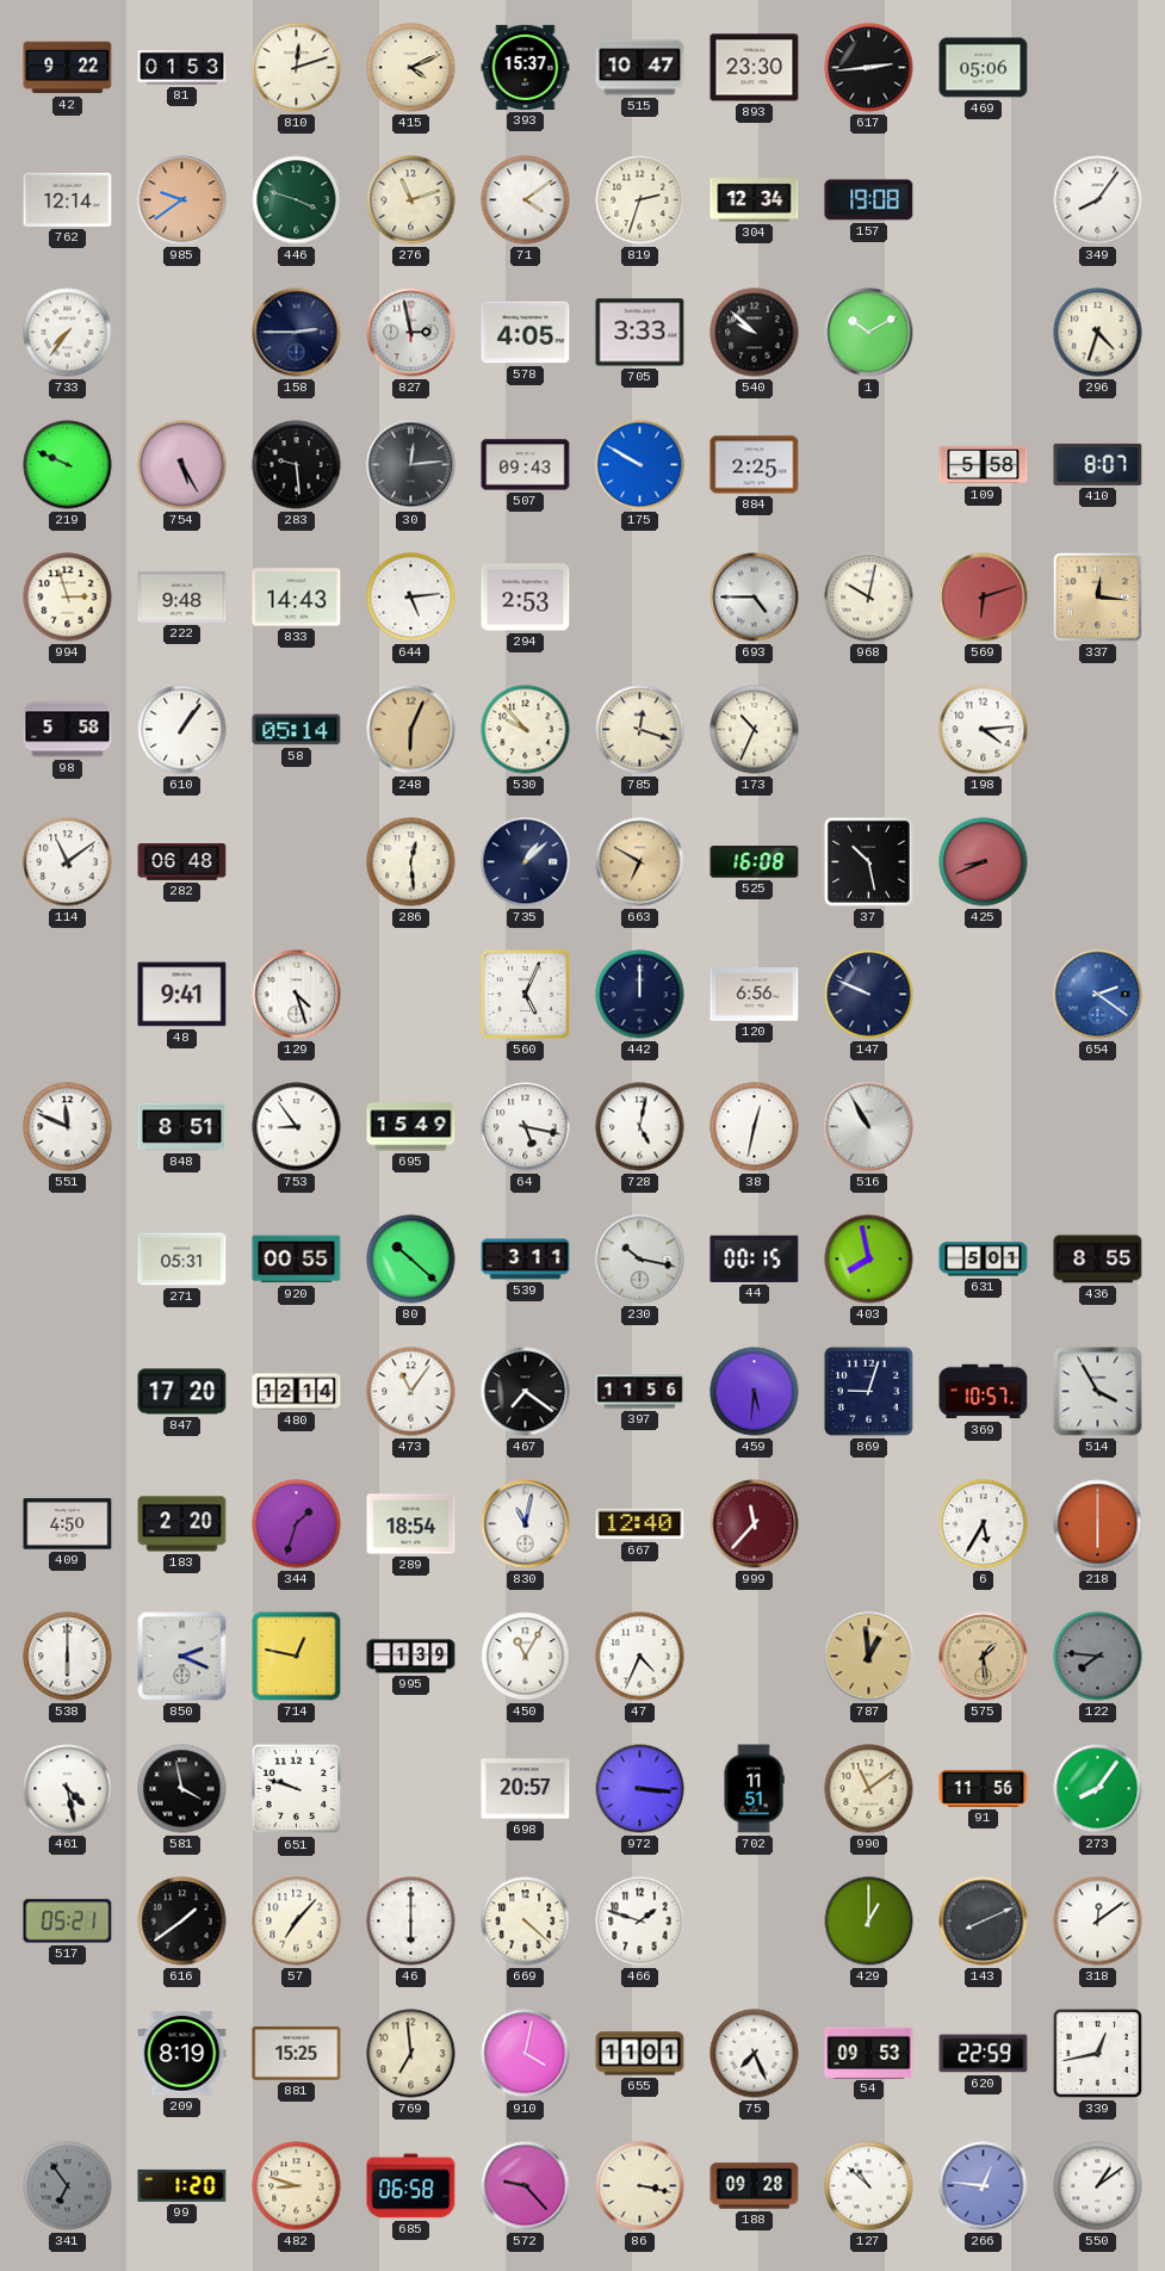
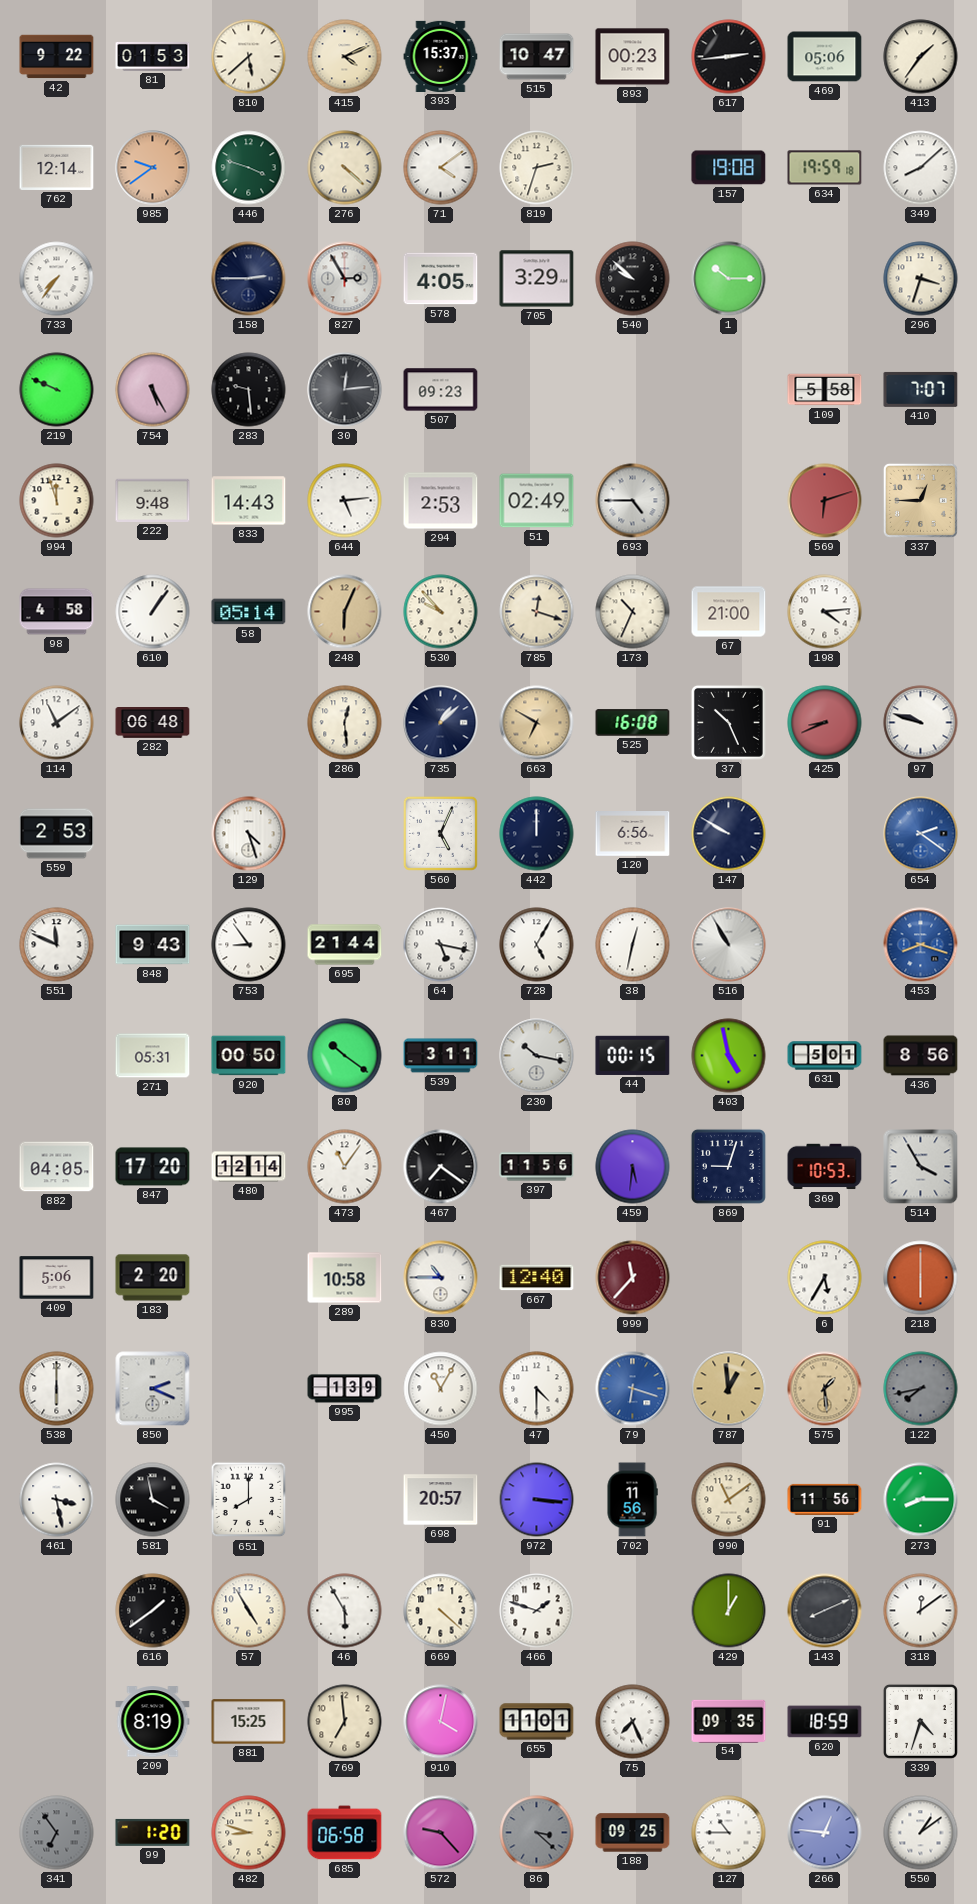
810: 12:12 -> 5:38 (249, 57)
893: 23:30 -> 00:23 (633, 57)
413: none -> 1:36 (921, 57)
276: 11:12 -> 4:22 (345, 168)
304: 12:34 -> none (755, 200)
634: none -> 19:59 (825, 168)
349: 8:06 -> 8:08 (921, 168)
827: 2:58 -> 2:55 (345, 279)
705: 3:33 -> 3:29 (537, 279)
1: 10:10 -> 10:15 (729, 279)
296: 4:33 -> 3:33 (921, 279)
507: 09:43 -> 09:23 (441, 390)
175: 9:50 -> none (640, 465)
884: 2:25 -> none (755, 465)
410: 8:07 -> 7:07 (921, 389)
994: 2:57 -> 11:57 (57, 501)
51: none -> 02:49 (537, 501)
968: 10:02 -> none (869, 598)
337: 12:16 -> 12:45 (920, 500)
98: 5:58 -> 4:58 (57, 612)
67: none -> 21:00 (729, 612)
37: 10:28 -> 10:26 (728, 722)
97: none -> 9:48 (921, 723)
559: none -> 2:53 (57, 834)
48: 9:41 -> none (182, 995)
147: 9:49 -> 9:50 (729, 834)
848: 8:51 -> 9:43 (153, 945)
695: 15:49 -> 21:44 (345, 945)
728: 5:02 -> 5:05 (537, 945)
453: none -> 8:18 (921, 945)
920: 00:55 -> 00:50 (249, 1056)
80: 10:22 -> 10:21 (345, 1056)
403: 7:58 -> 4:58 (729, 1056)
436: 8:55 -> 8:56 (921, 1056)
882: none -> 04:05 (57, 1167)
369: 10:57 -> 10:53 (825, 1167)
409: 4:50 -> 5:06 (57, 1278)
344: 1:33 -> none (297, 1524)
289: 18:54 -> 10:58 (345, 1278)
830: 11:02 -> 10:45 (441, 1278)
714: 12:47 -> none (297, 1657)
47: 4:34 -> 4:30 (537, 1389)
79: none -> 6:18 (633, 1389)
122: 7:46 -> 7:43 (921, 1389)
461: 4:28 -> 3:28 (57, 1500)
651: 9:48 -> 8:00 (249, 1500)
702: 11:51 -> 11:56 (632, 1500)
273: 8:06 -> 8:15 (921, 1500)
517: 05:21 -> none (68, 1922)
57: 7:07 -> 4:55 (249, 1611)
46: 6:00 -> 5:55 (345, 1611)
54: 09:53 -> 09:35 (729, 1721)
620: 22:59 -> 18:59 (825, 1722)
339: 12:43 -> 4:33 (920, 1721)
86: 3:17 -> 3:22 (537, 1833)
86 dial: cream -> grey (537, 1833)
188: 09:28 -> 09:25 (633, 1833)
127: 10:52 -> 10:45 (729, 1833)
